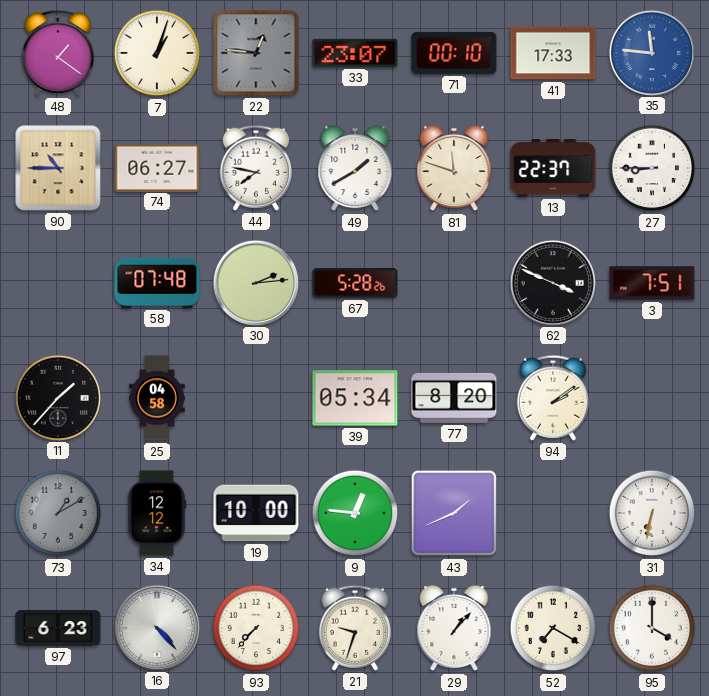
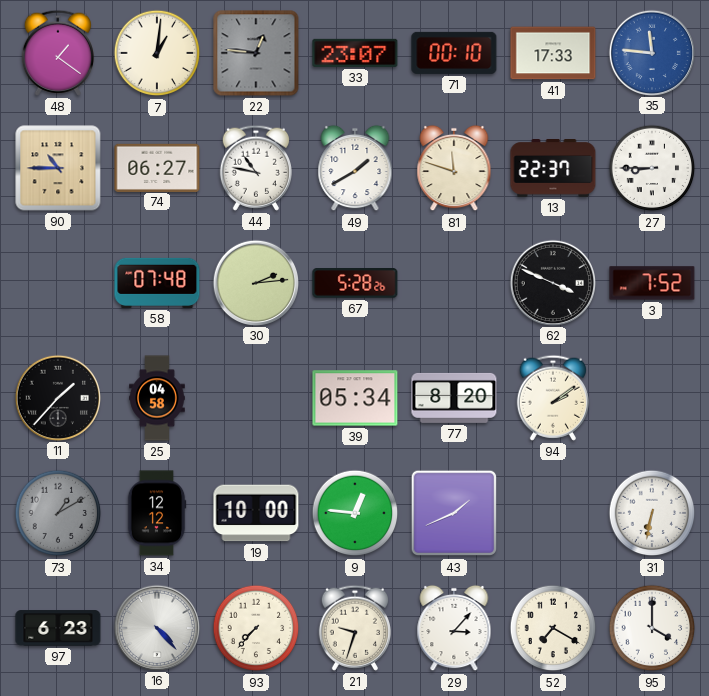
7: 1:03 -> 1:01 (157, 53)
44: 7:47 -> 10:47 (256, 168)
3: 7:51 -> 7:52 (652, 283)
29: 1:07 -> 3:07 (454, 628)
